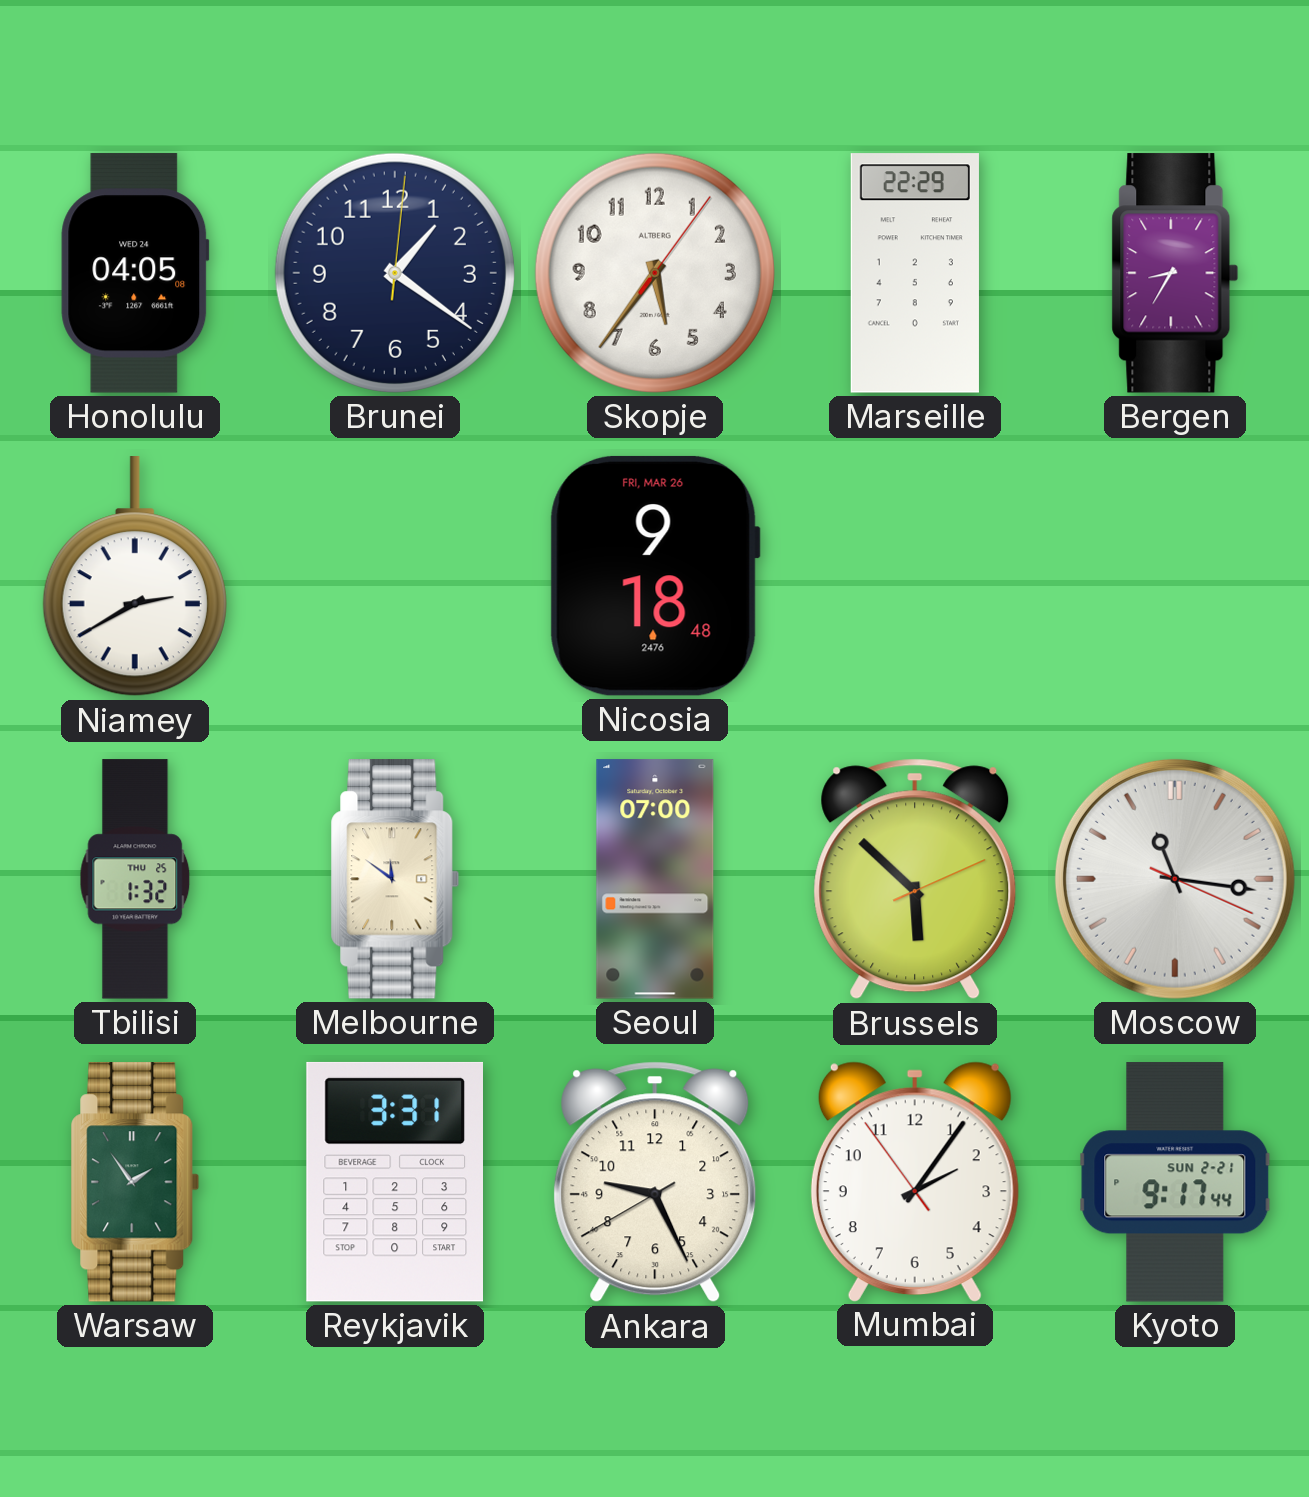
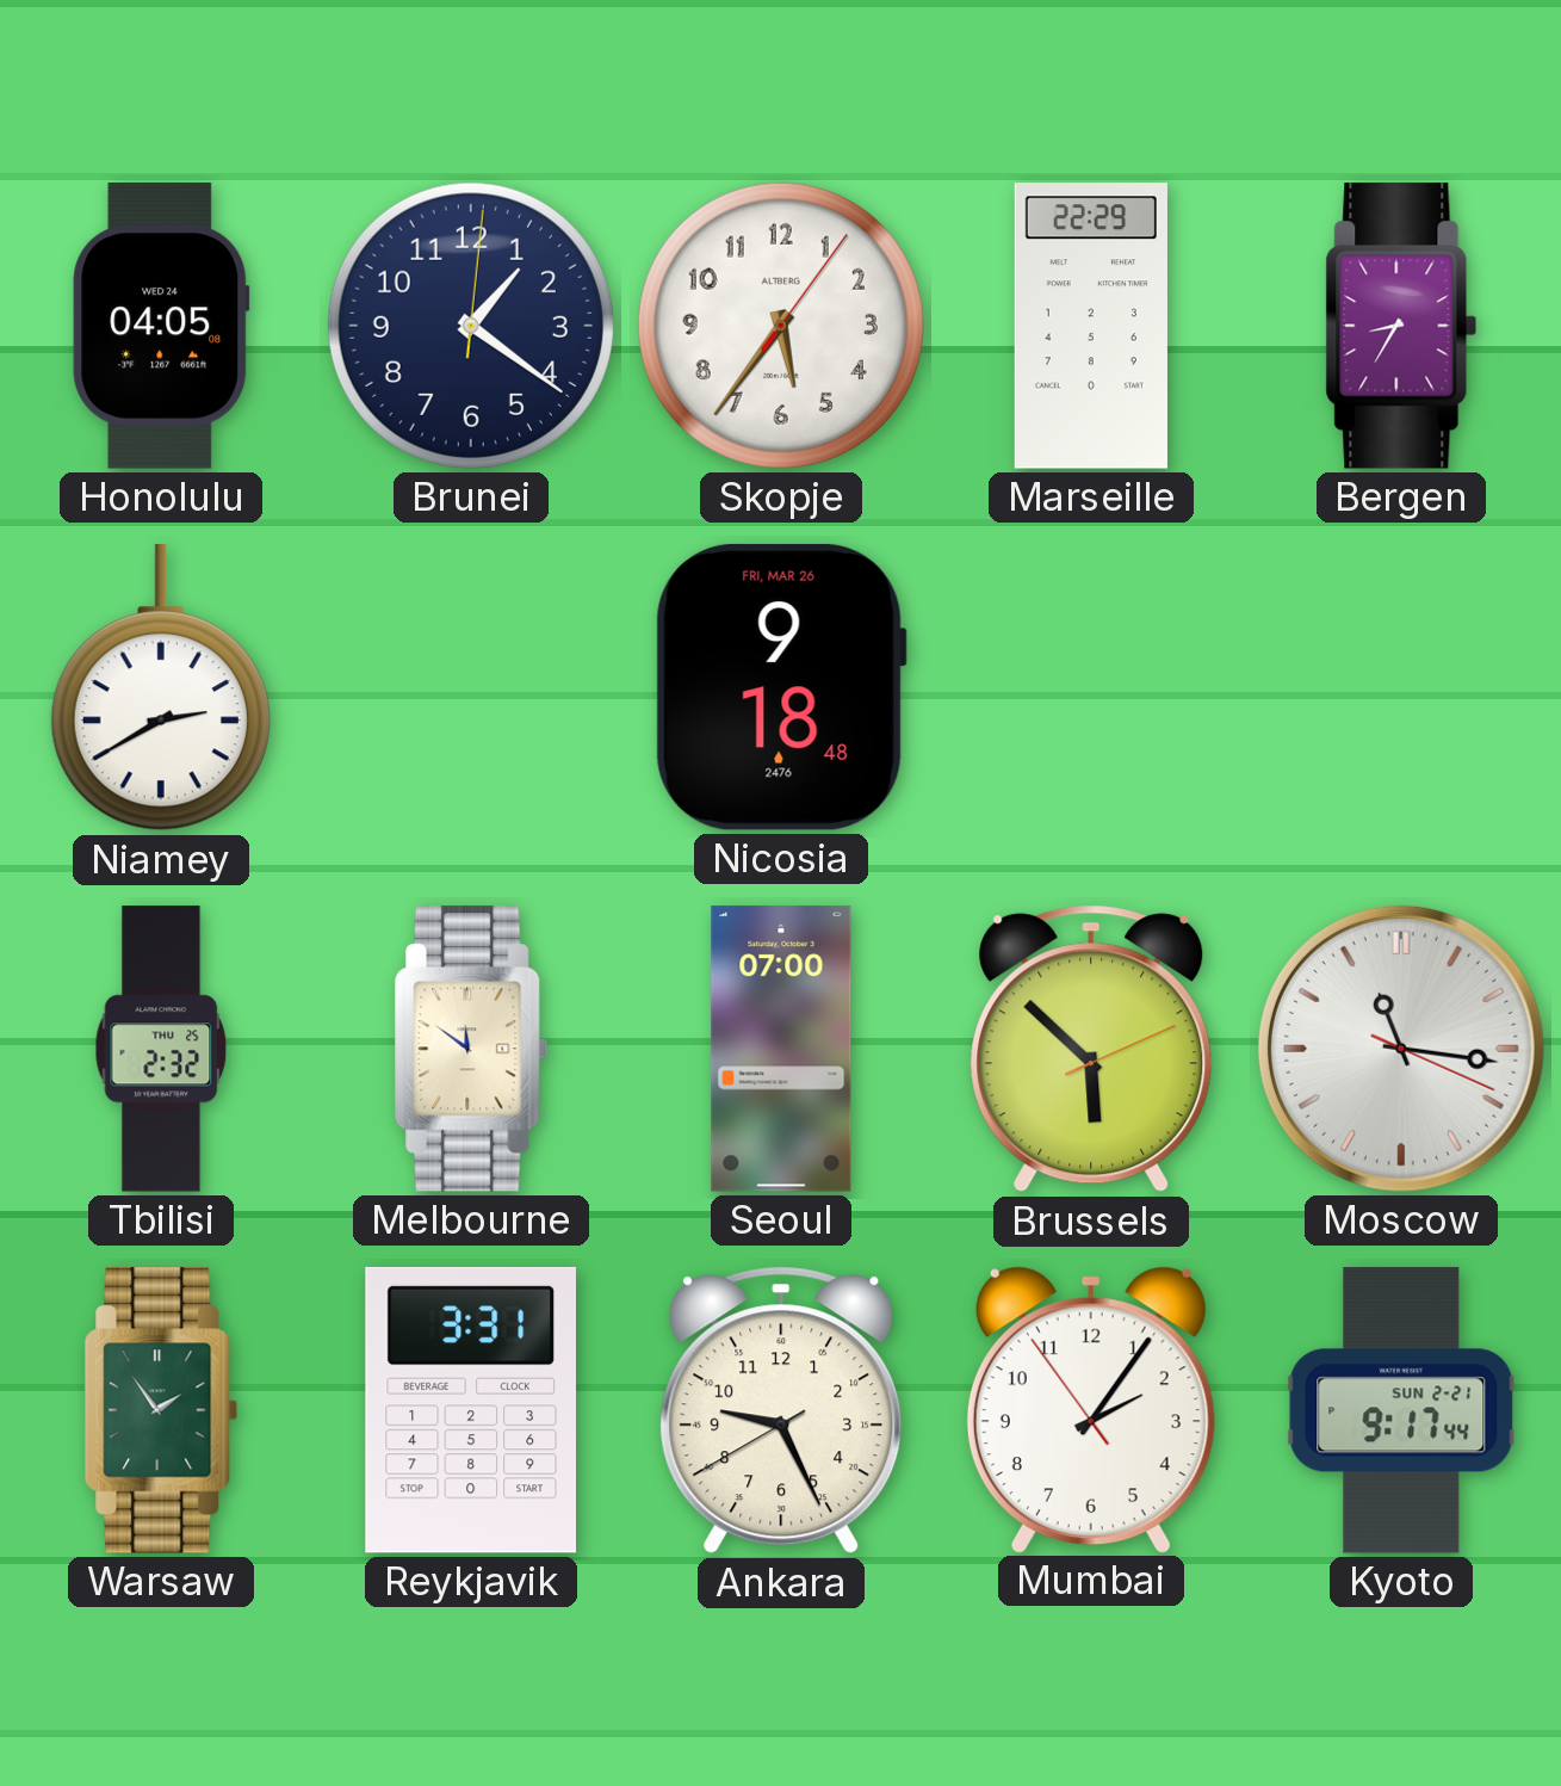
Tbilisi: 1:32 -> 2:32 (161, 1049)
